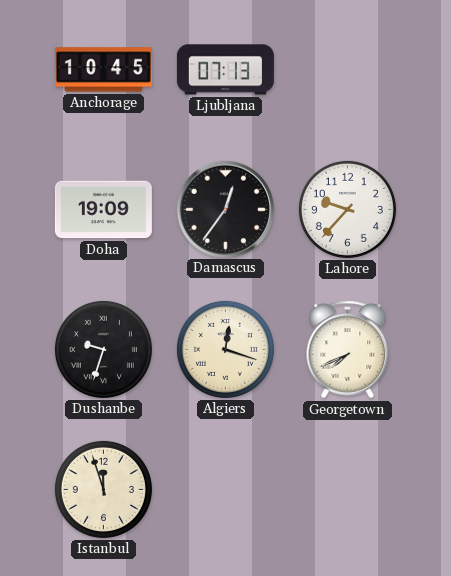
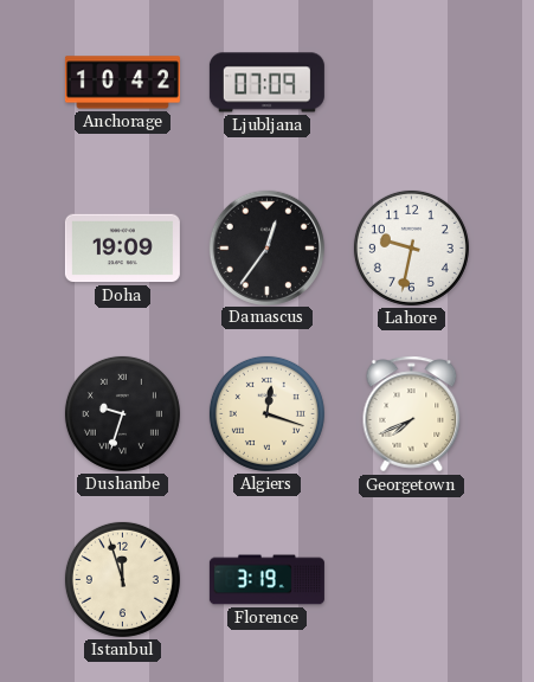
Anchorage: 10:45 -> 10:42 (122, 83)
Ljubljana: 07:13 -> 07:09 (266, 83)
Lahore: 9:37 -> 9:32 (411, 247)
Florence: none -> 3:19 (266, 580)
